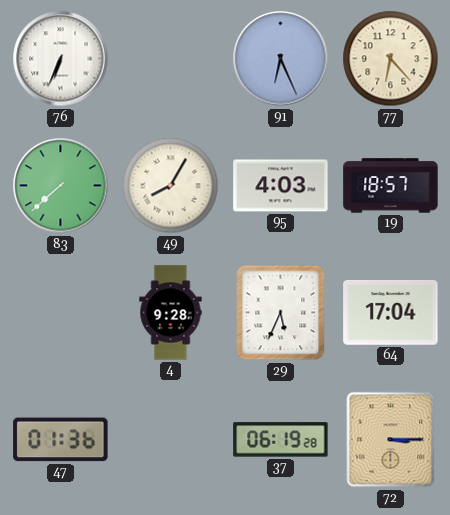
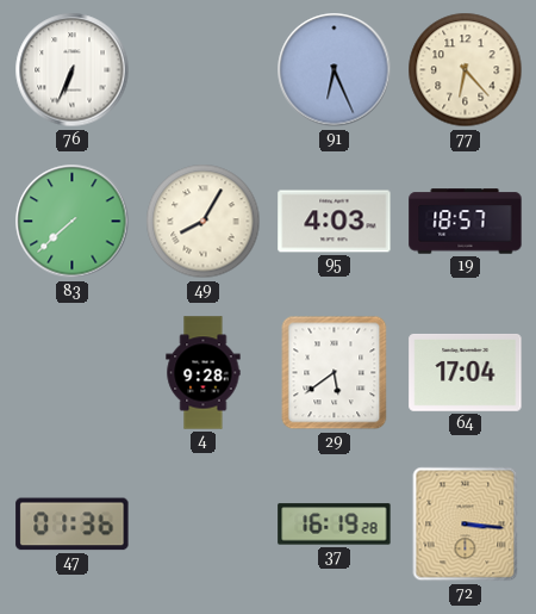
29: 5:34 -> 5:39 (335, 373)
37: 06:19 -> 16:19 (335, 525)
72: 3:15 -> 3:16 (466, 525)
